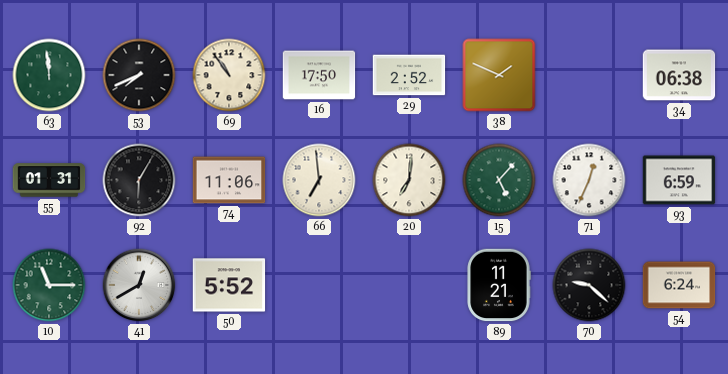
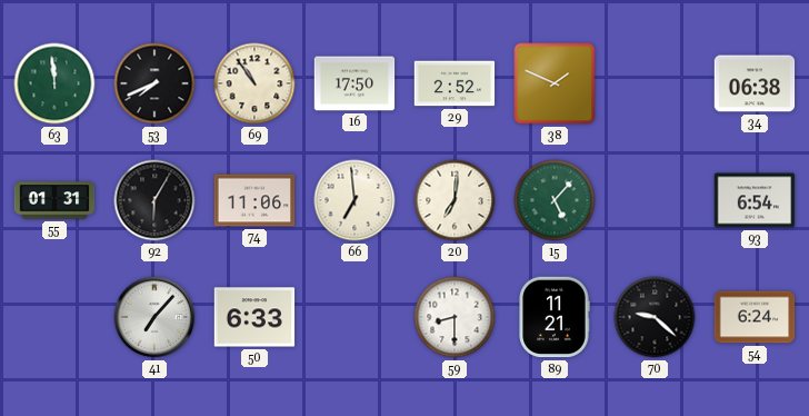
71: 12:34 -> none (589, 180)
93: 6:59 -> 6:54 (755, 200)
10: 11:15 -> none (49, 285)
41: 12:40 -> 7:07 (154, 317)
50: 5:52 -> 6:33 (254, 317)
59: none -> 8:30 (455, 317)
